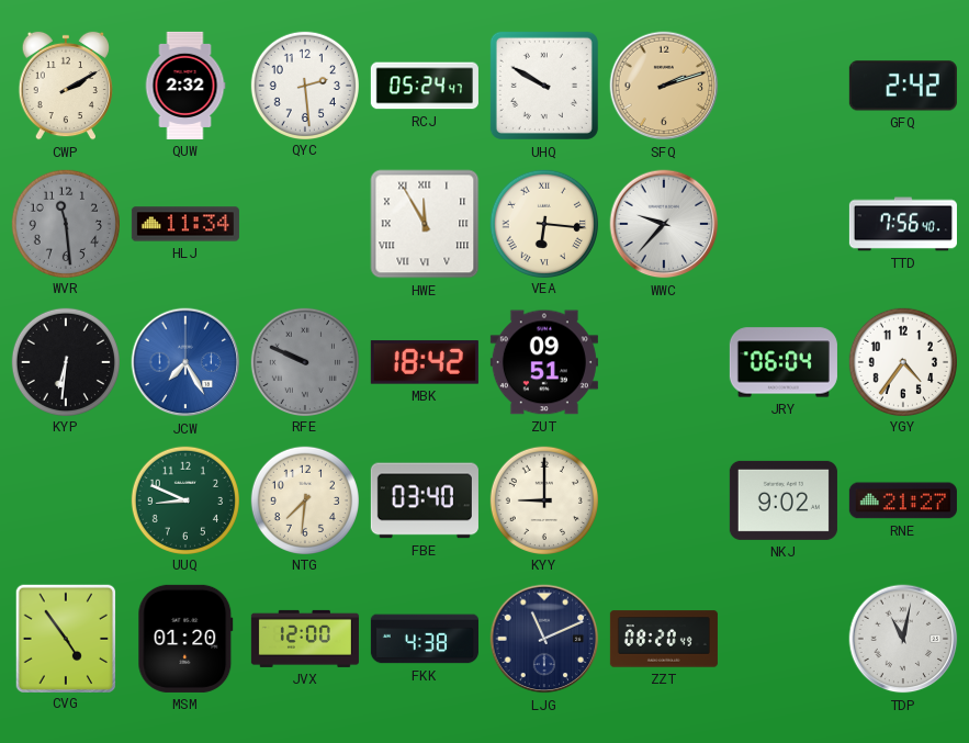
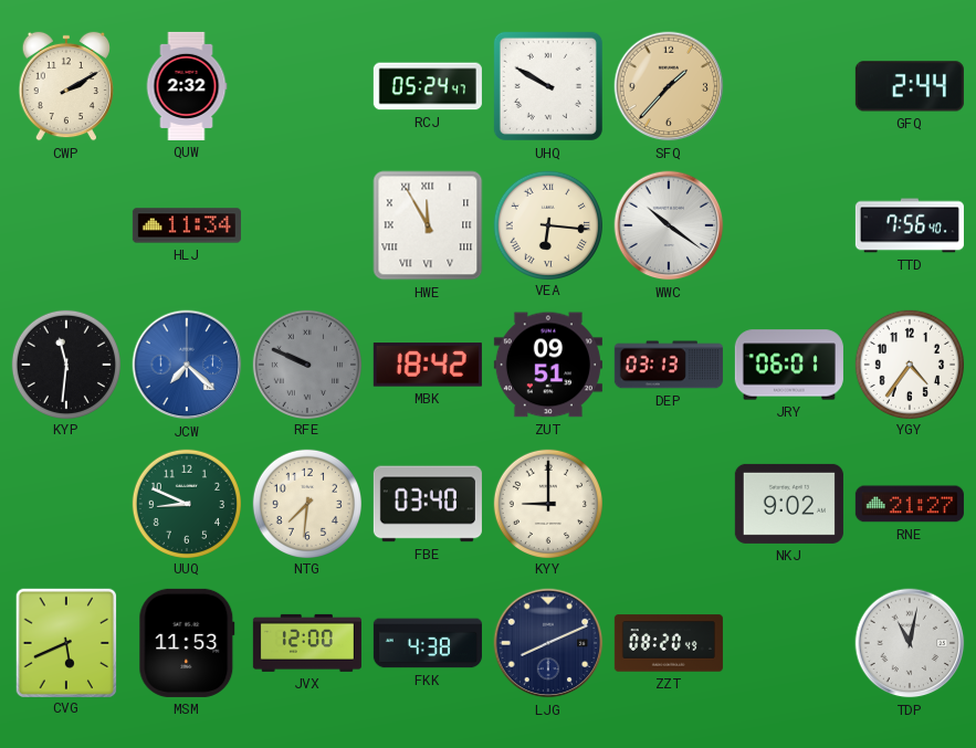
QYC: 2:29 -> none (304, 85)
SFQ: 2:12 -> 1:37 (669, 86)
GFQ: 2:42 -> 2:44 (910, 86)
WVR: 11:29 -> none (65, 223)
WWC: 9:37 -> 10:21 (669, 225)
KYP: 6:31 -> 11:31 (65, 364)
JCW: 7:25 -> 7:22 (187, 365)
DEP: none -> 03:13 (669, 365)
JRY: 06:04 -> 06:01 (789, 365)
CVG: 4:54 -> 5:41 (65, 642)
MSM: 01:20 -> 11:53 (187, 643)
LJG: 11:11 -> 8:11 (548, 643)
